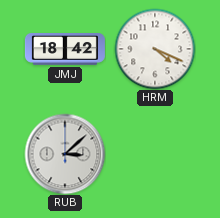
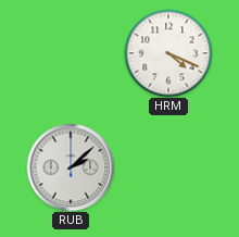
JMJ: 18:42 -> none (65, 50)
RUB: 3:08 -> 2:08 (71, 167)
